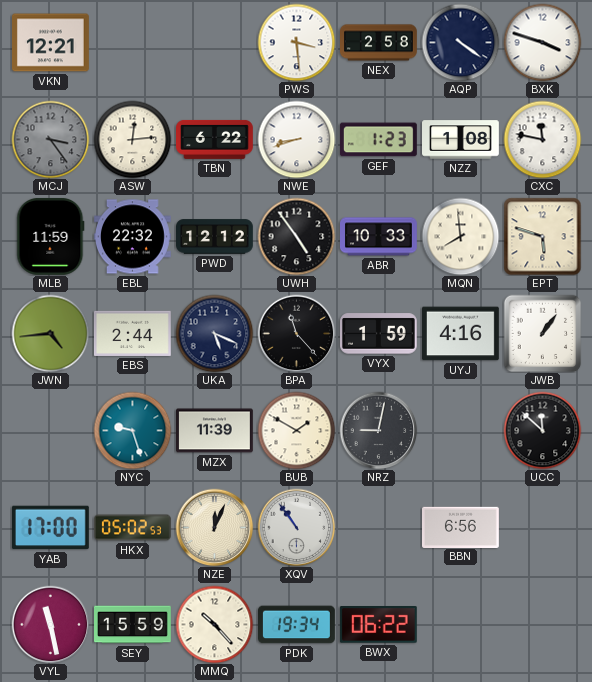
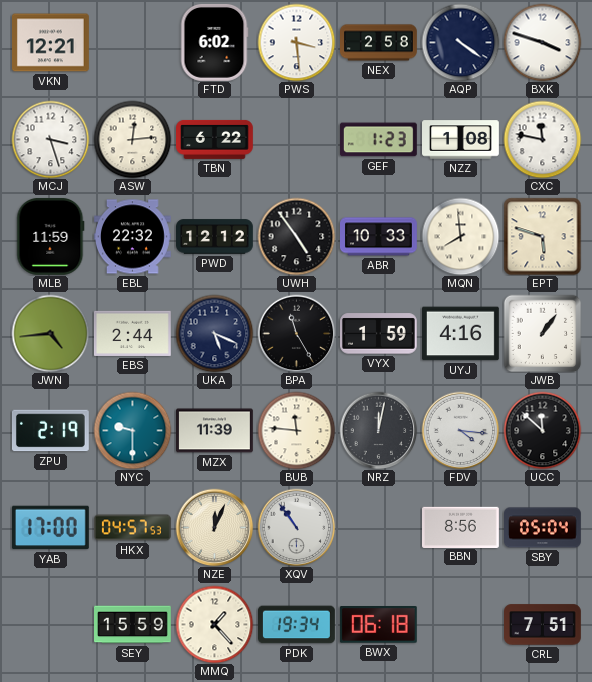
FTD: none -> 6:02 (214, 43)
MCJ: 3:24 -> 3:27 (50, 139)
MCJ dial: grey -> white (50, 139)
NWE: 8:42 -> none (296, 139)
BPA: 11:23 -> 11:25 (296, 333)
ZPU: none -> 2:19 (50, 431)
NYC: 9:27 -> 9:30 (132, 430)
BUB: 1:50 -> 11:46 (296, 430)
NRZ: 9:02 -> 12:02 (378, 430)
FDV: none -> 4:16 (460, 430)
HKX: 05:02 -> 04:57 (133, 528)
BBN: 6:56 -> 8:56 (461, 527)
SBY: none -> 05:04 (543, 528)
VYL: 11:28 -> none (50, 624)
MMQ: 10:23 -> 1:23 (214, 624)
BWX: 06:22 -> 06:18 (378, 625)
CRL: none -> 7:51 (543, 625)
